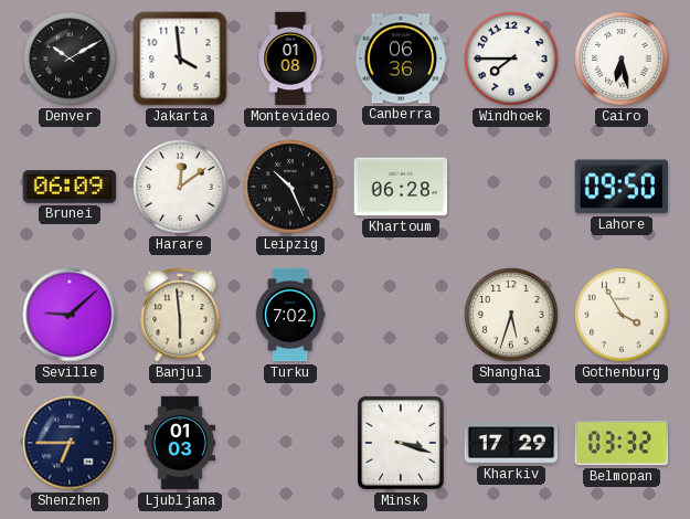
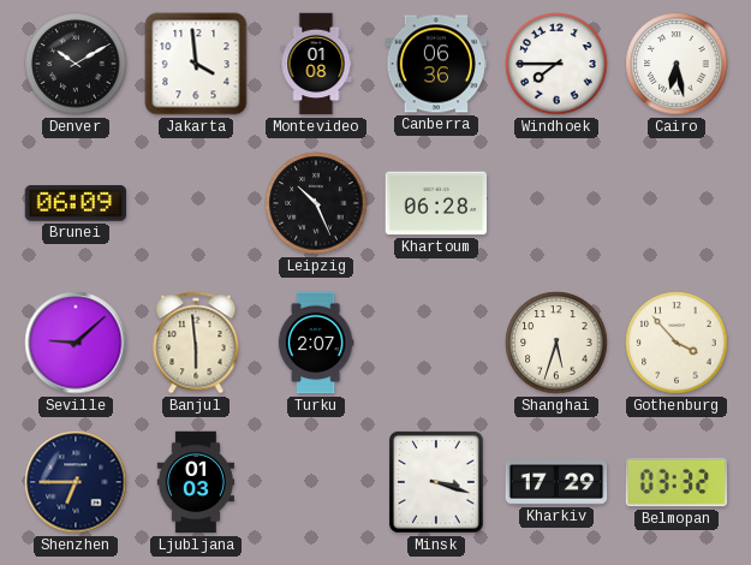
Harare: 12:09 -> none (180, 187)
Lahore: 09:50 -> none (620, 187)
Turku: 7:02 -> 2:07 (316, 343)
Gothenburg: 3:55 -> 3:53 (677, 343)
